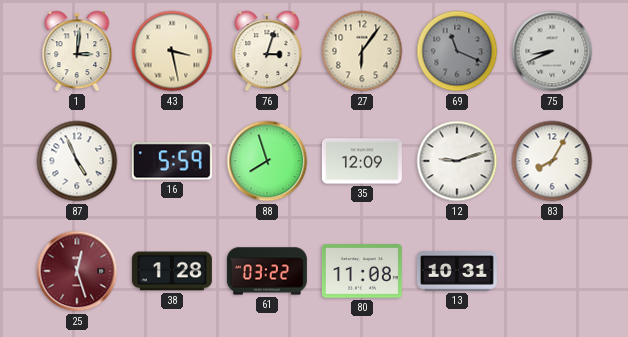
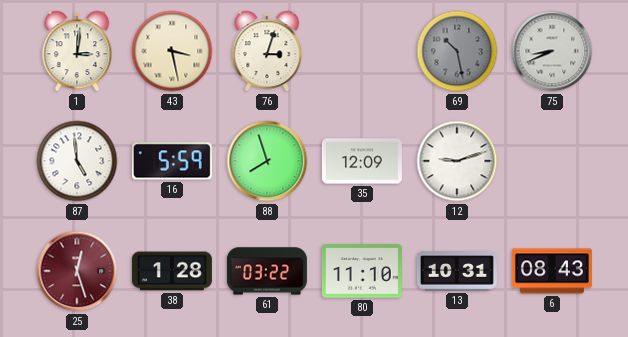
27: 6:06 -> none (362, 51)
69: 11:19 -> 10:28 (457, 51)
87: 4:56 -> 4:59 (77, 161)
83: 8:05 -> none (552, 161)
80: 11:08 -> 11:10 (362, 271)
6: none -> 08:43 (552, 271)
